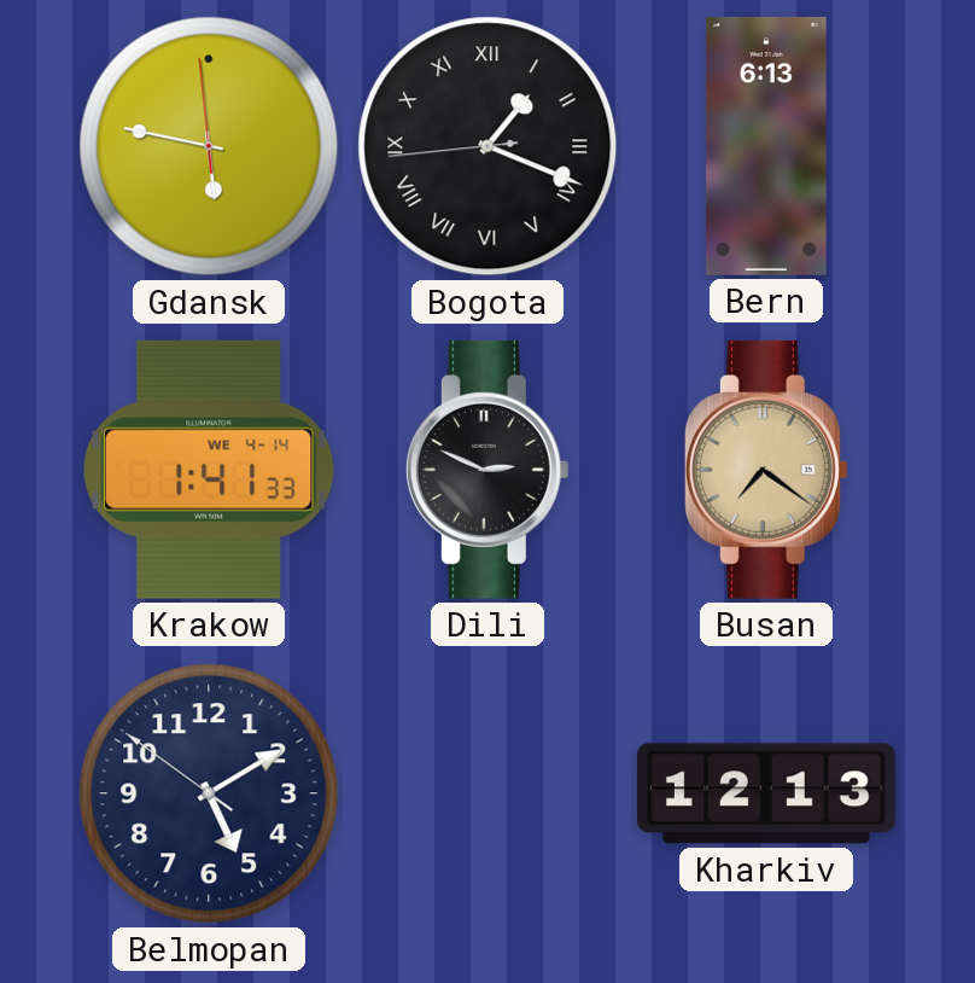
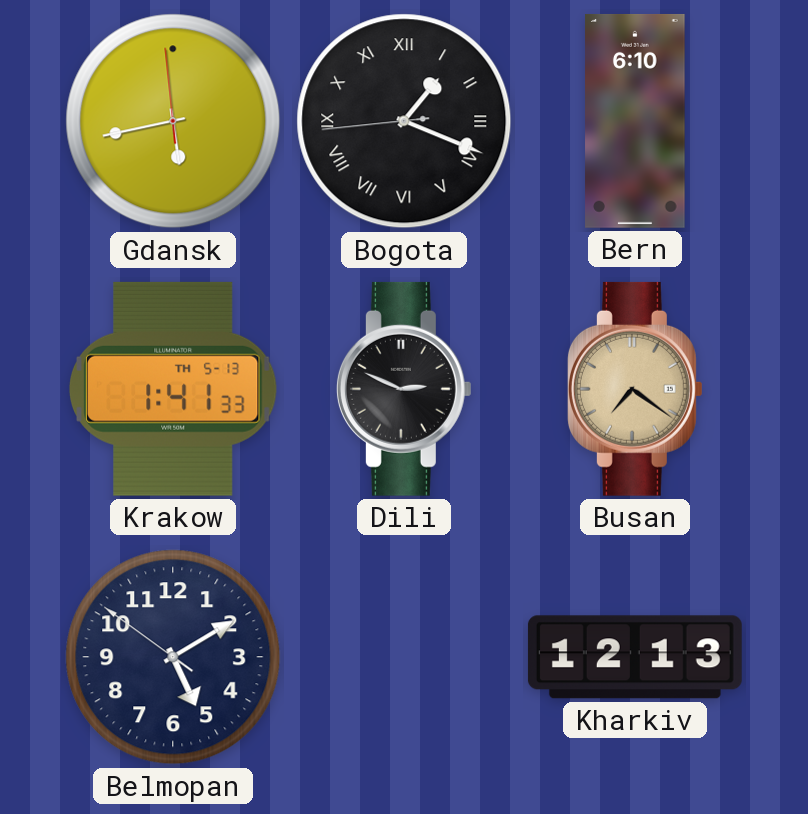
Gdansk: 5:46 -> 5:42 (173, 121)
Bern: 6:13 -> 6:10 (635, 121)
Krakow date: WE 4-14 -> TH 5-13 (174, 389)
